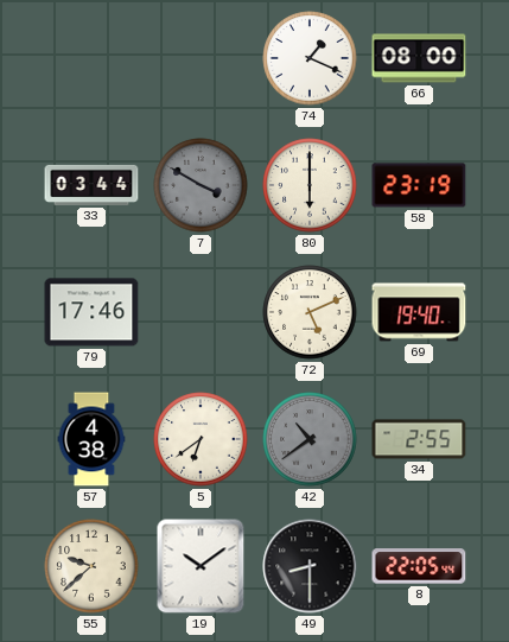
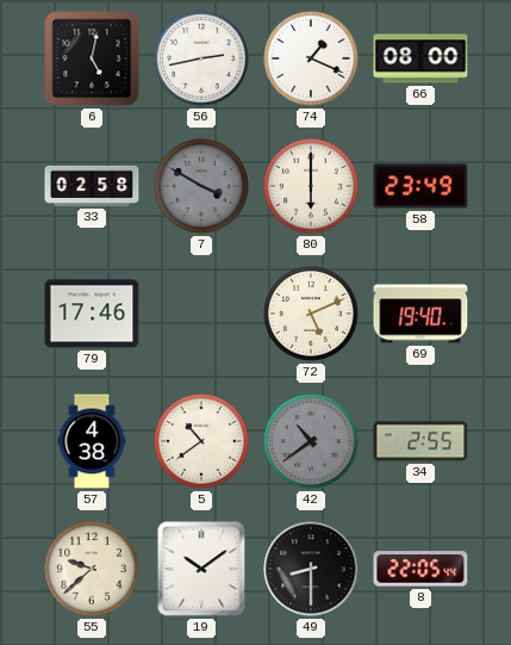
6: none -> 5:02 (92, 58)
56: none -> 2:43 (201, 58)
33: 03:44 -> 02:58 (92, 186)
58: 23:19 -> 23:49 (420, 186)
5: 6:39 -> 10:39 (201, 441)
